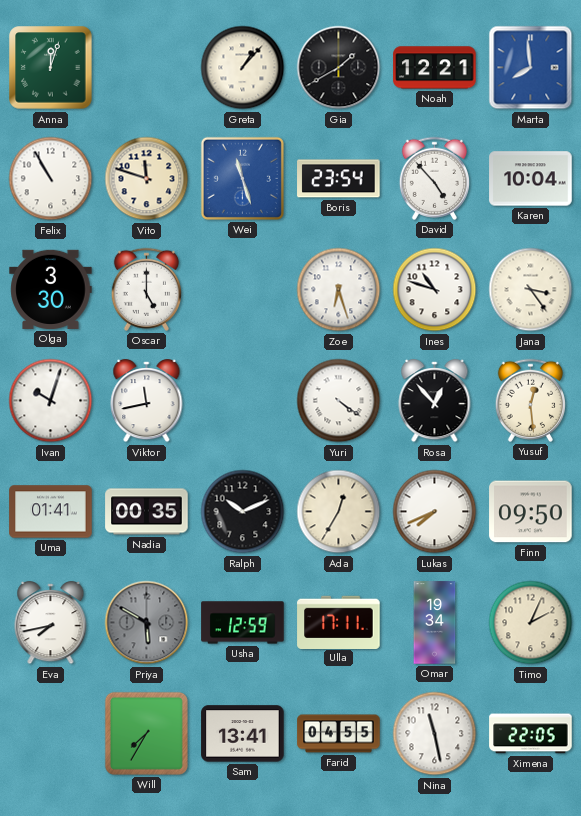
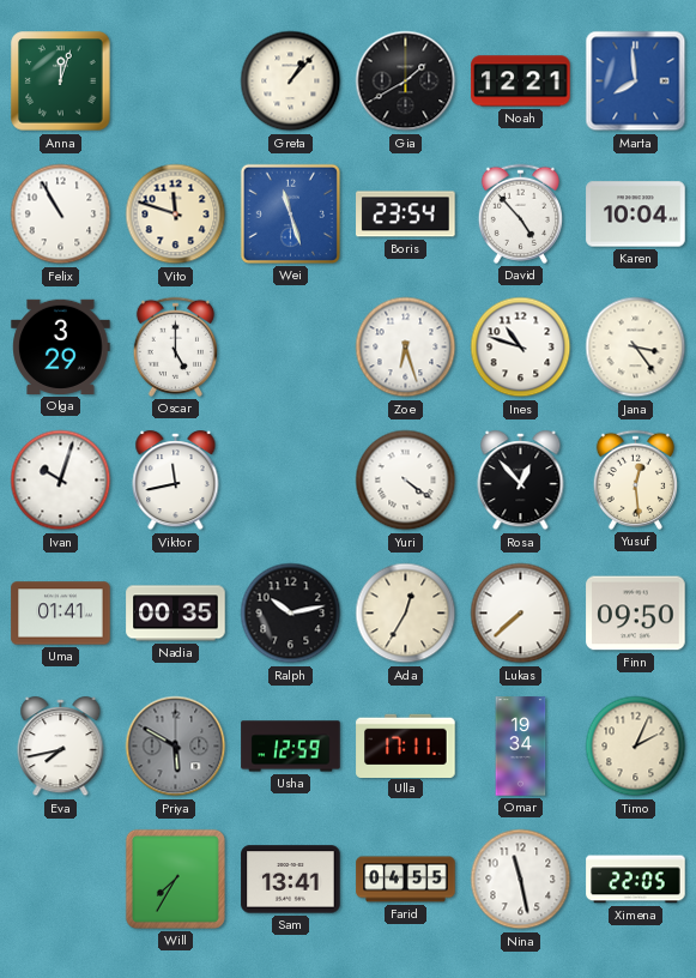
Olga: 3:30 -> 3:29 (61, 346)
Ralph: 10:11 -> 10:13 (291, 614)
Lukas: 7:41 -> 7:38 (521, 614)
